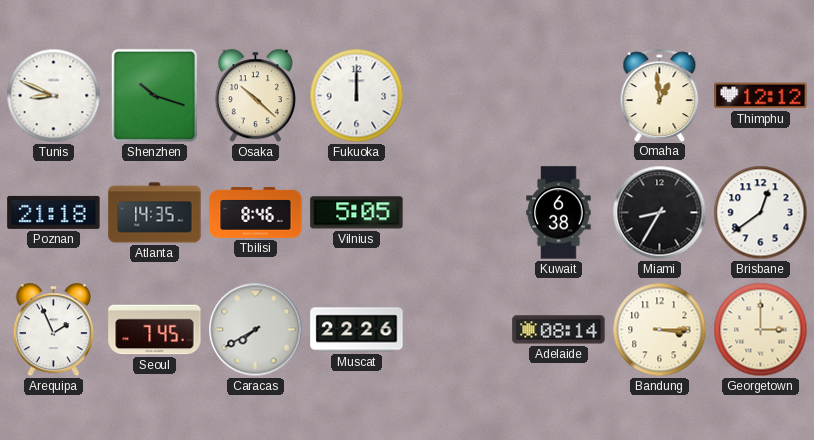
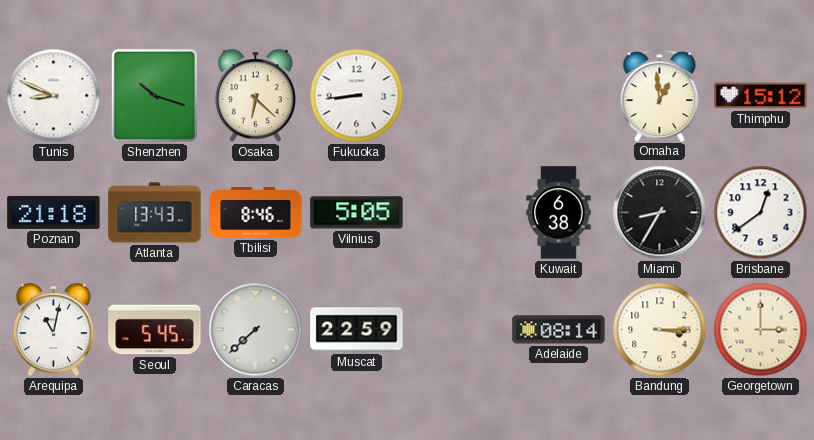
Osaka: 10:22 -> 6:22 (255, 96)
Fukuoka: 12:00 -> 8:44 (357, 96)
Thimphu: 12:12 -> 15:12 (761, 96)
Atlanta: 14:35 -> 13:43 (155, 213)
Arequipa: 1:56 -> 11:02 (53, 330)
Seoul: 7:45 -> 5:45 (155, 330)
Caracas: 7:40 -> 7:38 (256, 330)
Muscat: 22:26 -> 22:59 (357, 330)
